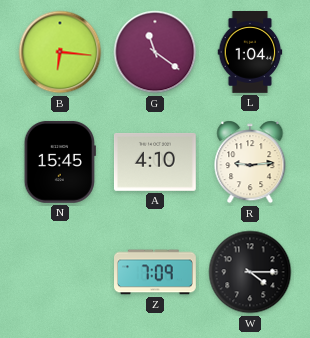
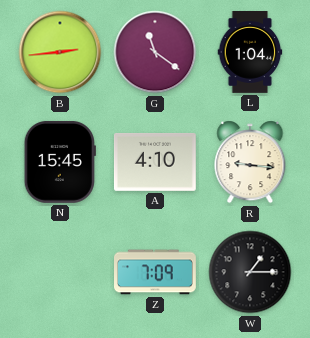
B: 6:16 -> 2:44 (60, 52)
R: 9:14 -> 9:16 (250, 162)
W: 4:15 -> 1:15 (250, 272)
